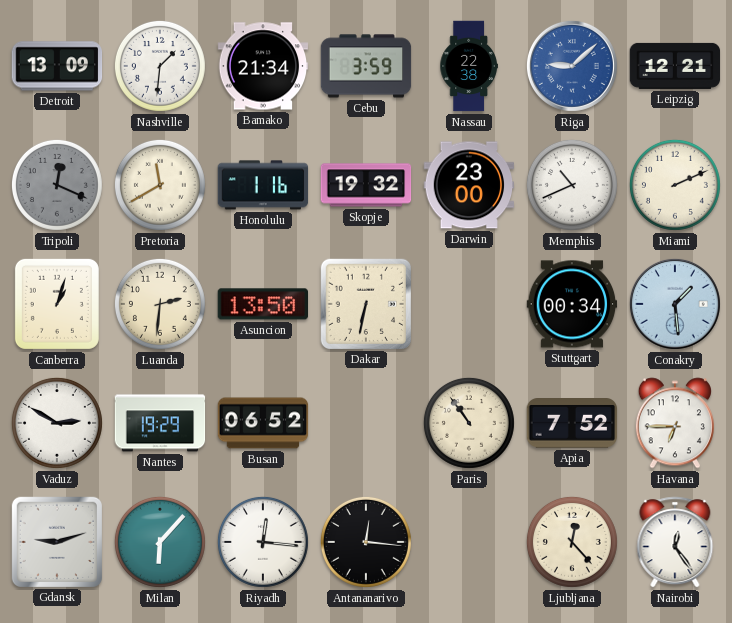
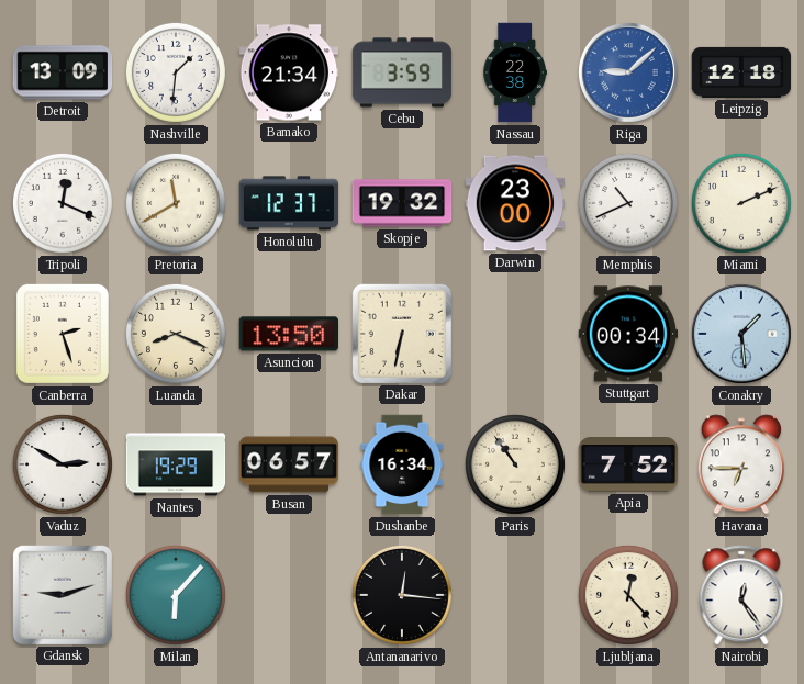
Leipzig: 12:21 -> 12:18 (741, 72)
Tripoli dial: grey -> white (63, 203)
Honolulu: 1:16 -> 12:37 (289, 203)
Canberra: 1:03 -> 2:27 (63, 334)
Luanda: 2:31 -> 8:19 (176, 334)
Busan: 06:52 -> 06:57 (289, 464)
Dushanbe: none -> 16:34 (402, 464)
Riyadh: 12:16 -> none (263, 542)
